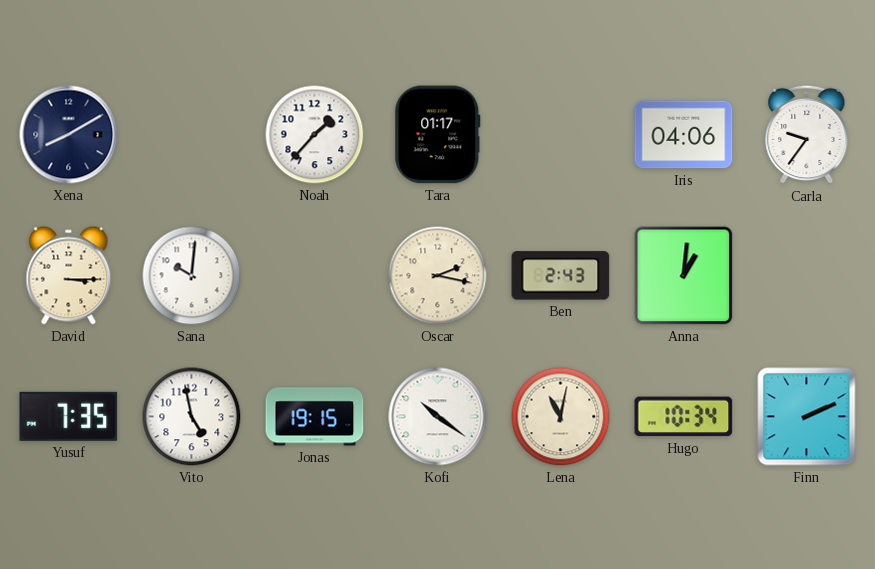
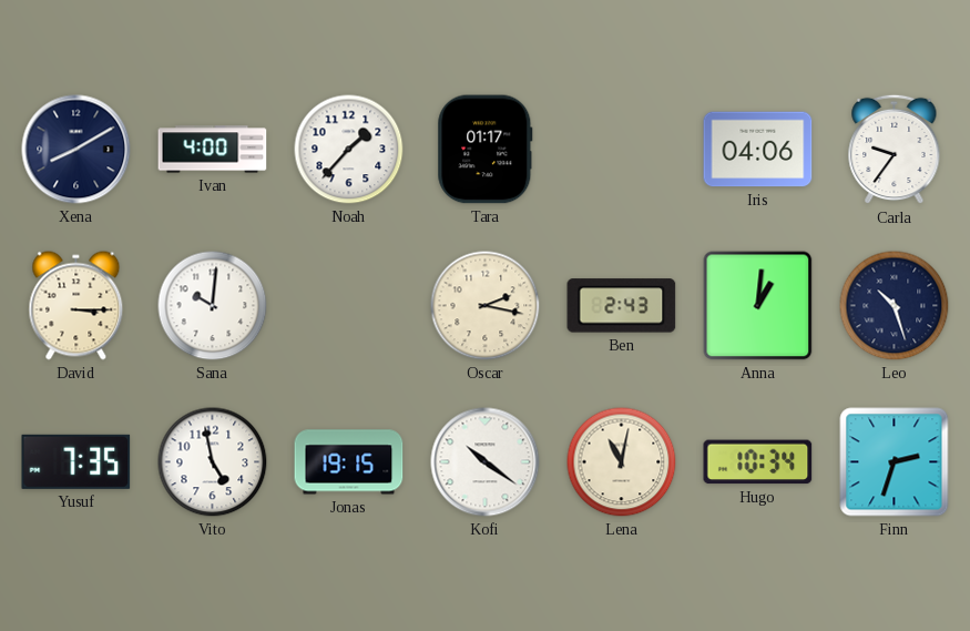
Ivan: none -> 4:00 (213, 150)
Leo: none -> 10:27 (895, 306)
Finn: 2:11 -> 2:33 (895, 462)
